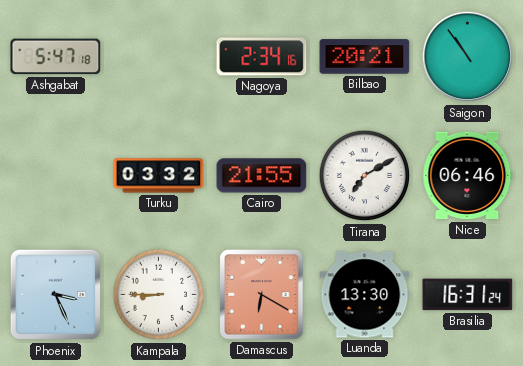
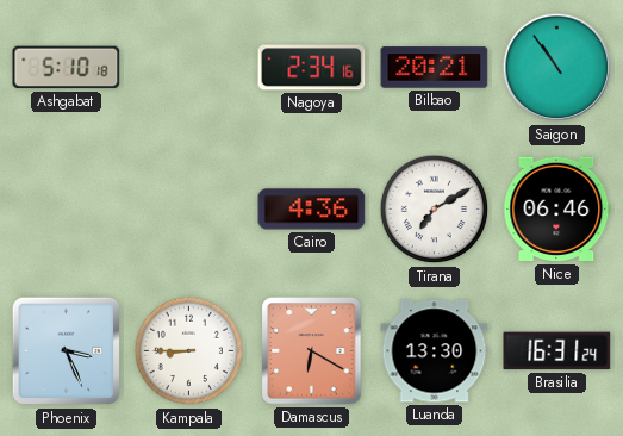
Ashgabat: 5:47 -> 5:10 (67, 68)
Turku: 03:32 -> none (159, 176)
Cairo: 21:55 -> 4:36 (312, 210)
